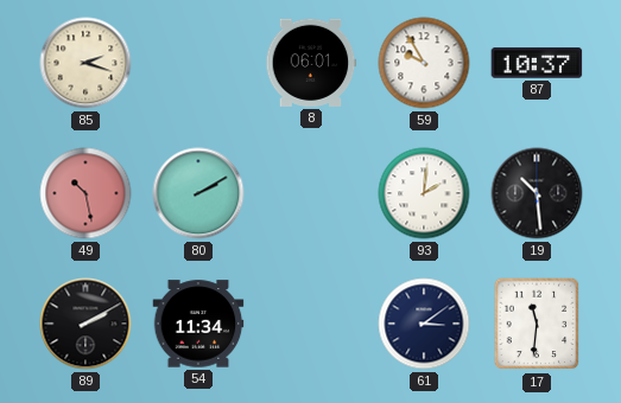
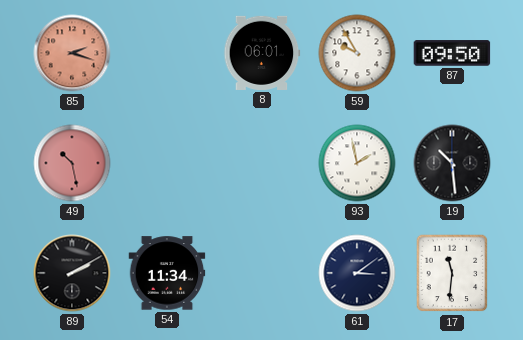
85 dial: cream -> salmon (72, 53)
87: 10:37 -> 09:50 (452, 53)
80: 2:10 -> none (198, 193)
93: 2:01 -> 1:58 (357, 163)
